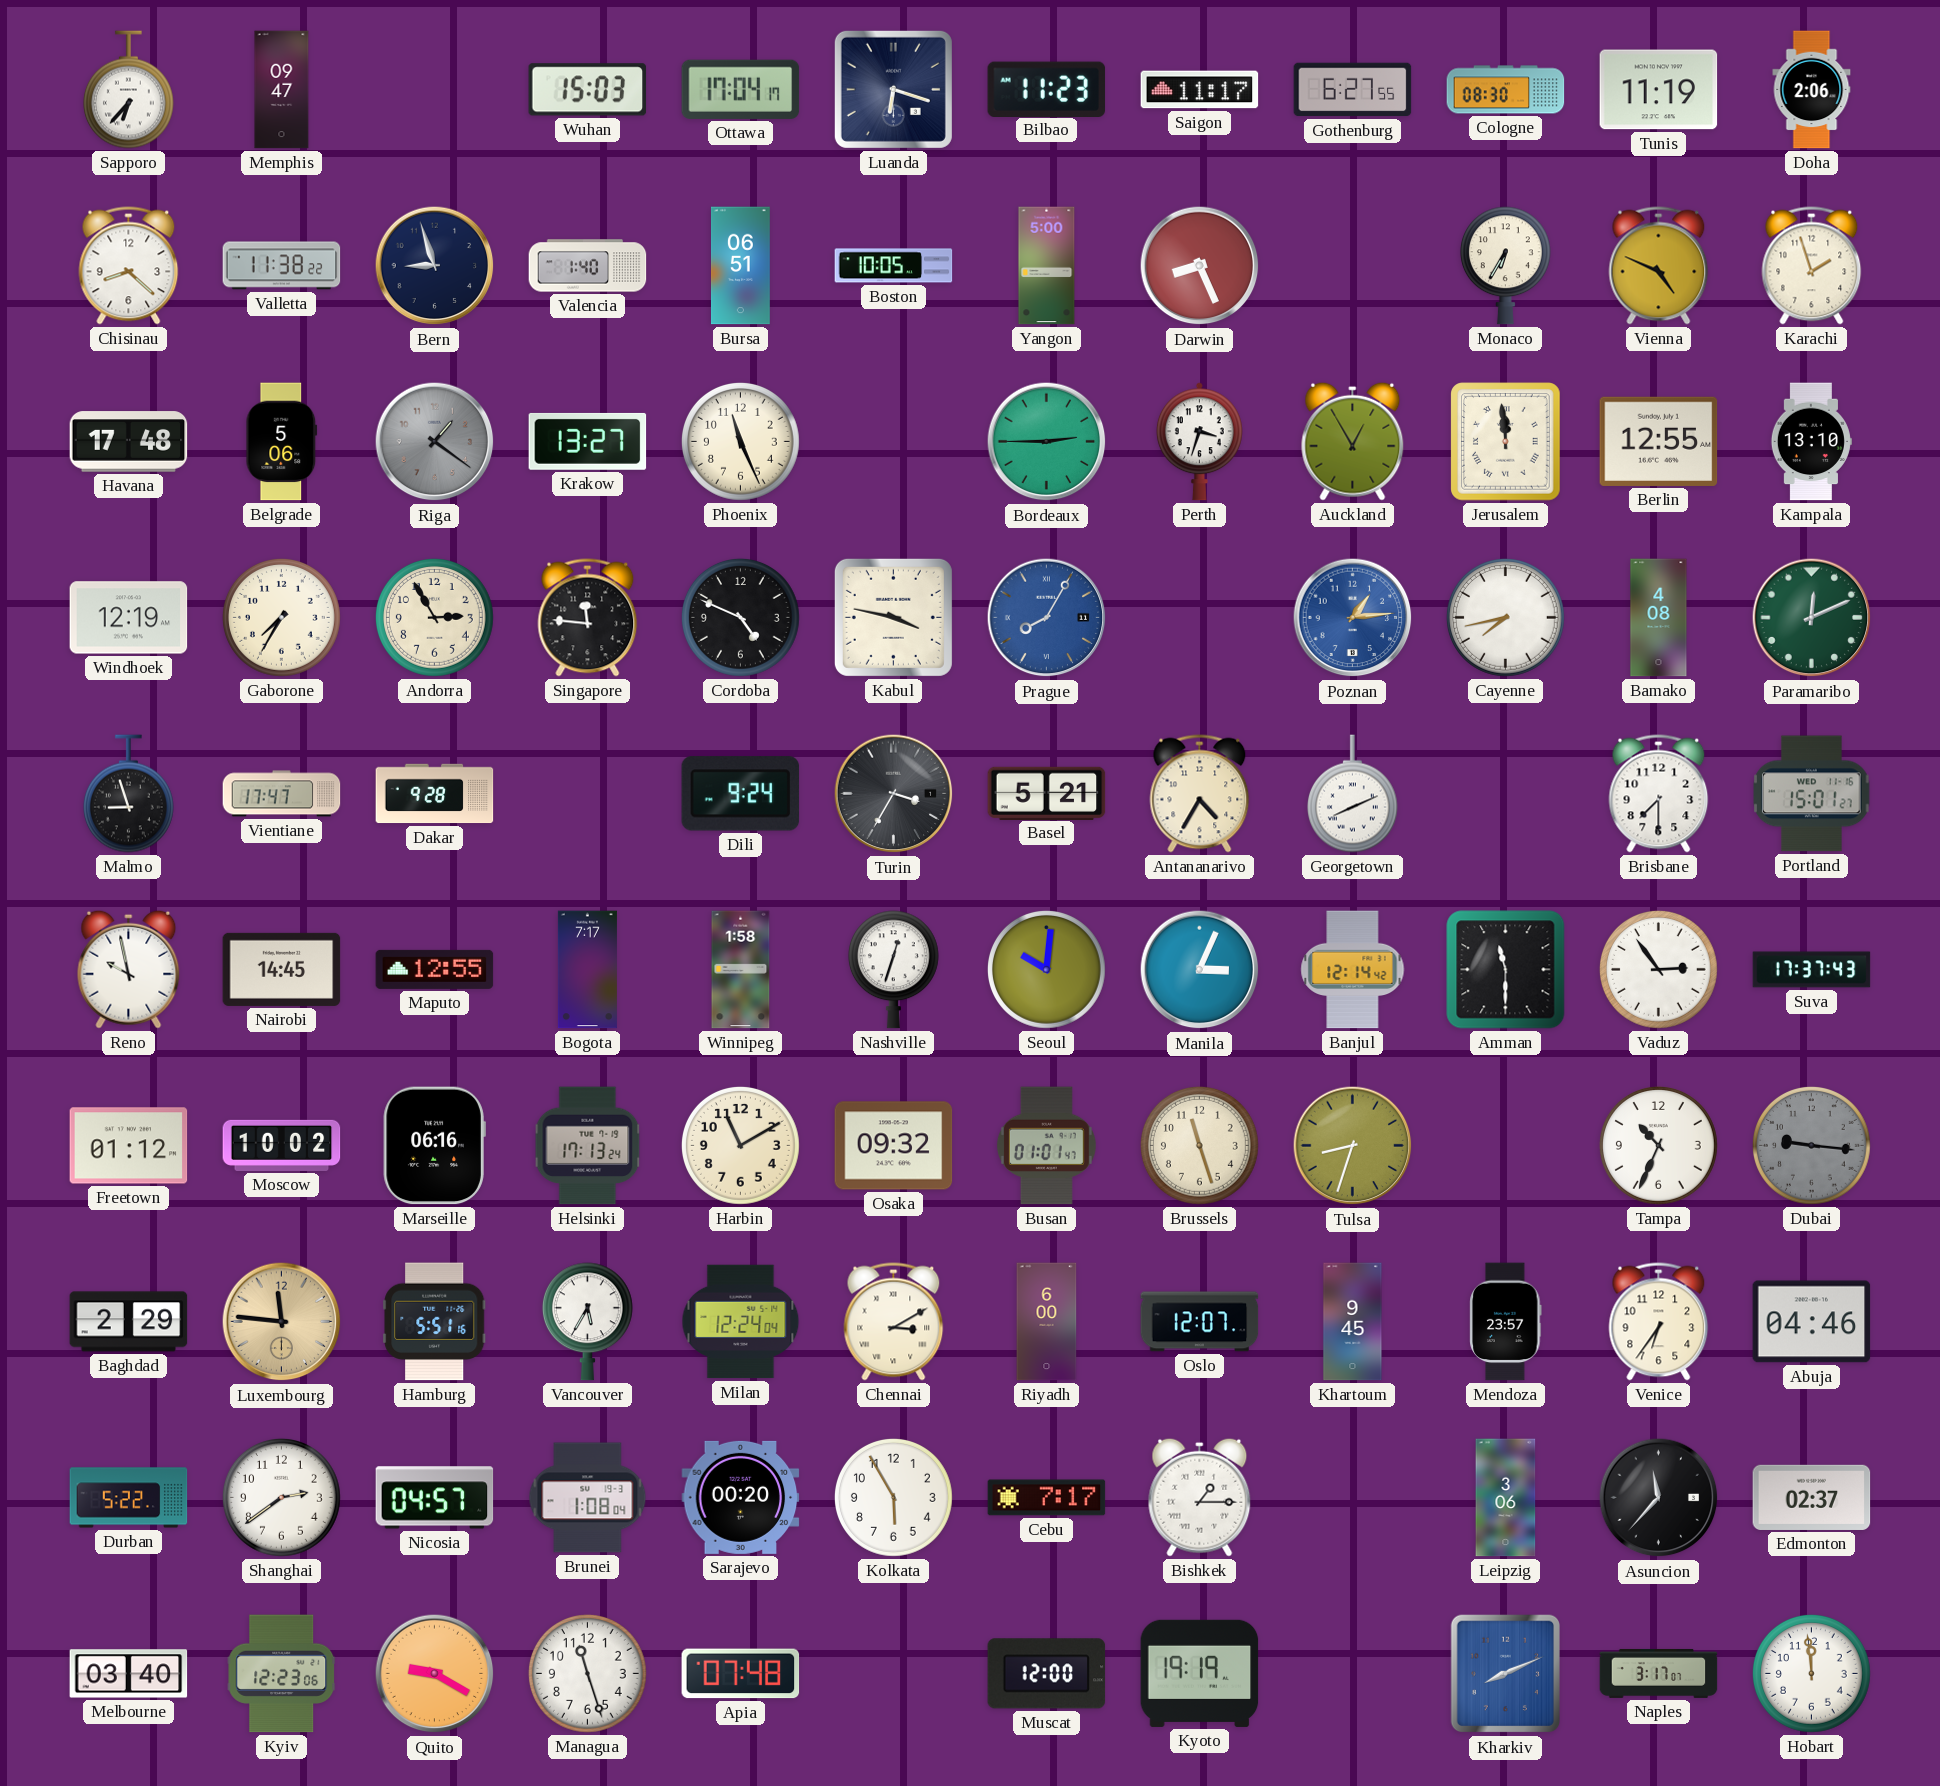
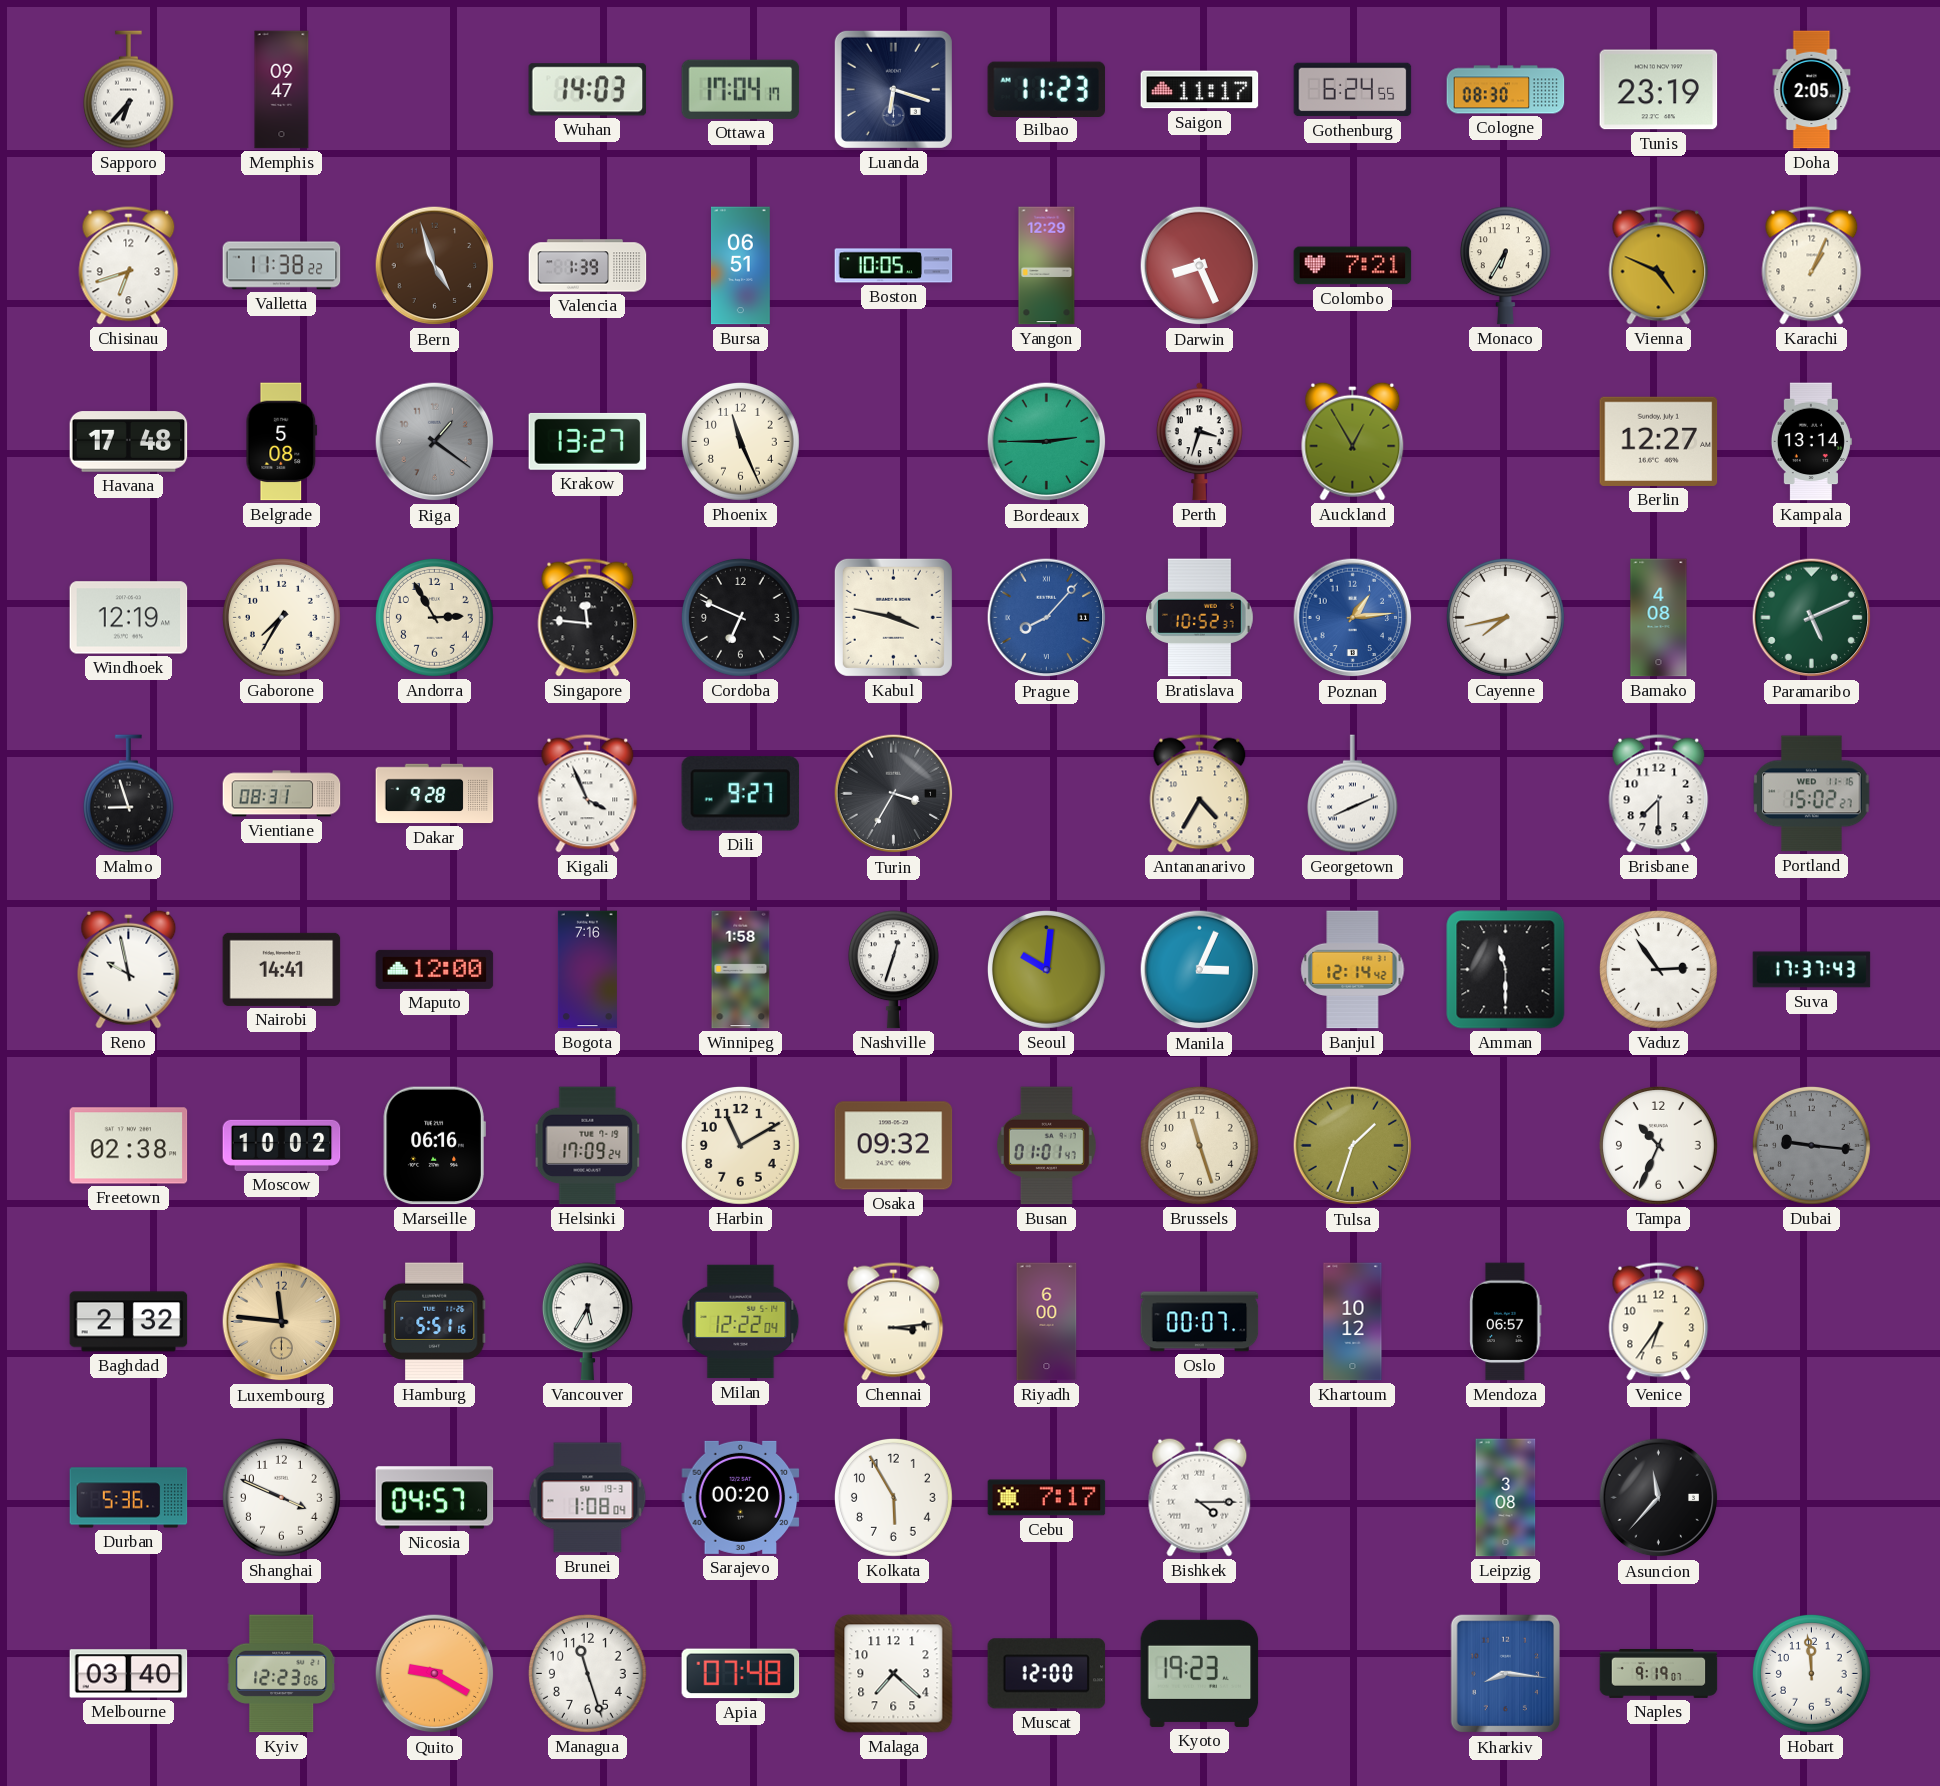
Wuhan: 15:03 -> 14:03 (588, 90)
Gothenburg: 6:27 -> 6:24 (1353, 90)
Tunis: 11:19 -> 23:19 (1659, 90)
Doha: 2:06 -> 2:05 (1812, 90)
Chisinau: 8:22 -> 6:42 (129, 266)
Bern: 8:57 -> 4:57 (435, 266)
Bern dial: navy -> brown (435, 266)
Valencia: 1:40 -> 1:39 (588, 266)
Yangon: 5:00 -> 12:29 (1047, 266)
Colombo: none -> 7:21 (1353, 266)
Karachi: 1:57 -> 1:04 (1812, 266)
Belgrade: 5:06 -> 5:08 (282, 442)
Jerusalem: 11:59 -> none (1506, 442)
Berlin: 12:55 -> 12:27 (1659, 441)
Kampala: 13:10 -> 13:14 (1811, 442)
Cordoba: 4:49 -> 6:49 (740, 617)
Prague: 8:05 -> 8:07 (1047, 618)
Bratislava: none -> 10:52 (1200, 618)
Paramaribo: 12:11 -> 5:11 (1812, 618)
Vientiane: 17:47 -> 08:31 (282, 794)
Kigali: none -> 3:56 (588, 794)
Dili: 9:24 -> 9:27 (741, 794)
Basel: 5:21 -> none (1047, 793)
Portland: 15:01 -> 15:02 (1812, 794)
Nairobi: 14:45 -> 14:41 (282, 969)
Maputo: 12:55 -> 12:00 (435, 969)
Bogota: 7:17 -> 7:16 (587, 970)
Freetown: 01:12 -> 02:38 (129, 1146)
Helsinki: 17:13 -> 17:09 (588, 1146)
Tulsa: 8:33 -> 1:33 (1353, 1146)
Baghdad: 2:29 -> 2:32 (129, 1322)
Milan: 12:24 -> 12:22 (741, 1322)
Chennai: 3:10 -> 3:14 (894, 1322)
Oslo: 12:07 -> 00:07 (1200, 1322)
Khartoum: 9:45 -> 10:12 (1353, 1322)
Mendoza: 23:57 -> 06:57 (1506, 1322)
Abuja: 04:46 -> none (1812, 1322)
Durban: 5:22 -> 5:36 (129, 1498)
Shanghai: 2:39 -> 3:49 (281, 1497)
Bishkek: 1:15 -> 4:15 (1200, 1497)
Leipzig: 3:06 -> 3:08 (1506, 1498)
Edmonton: 02:37 -> none (1812, 1497)
Malaga: none -> 7:22 (894, 1674)
Kyoto: 19:19 -> 19:23 (1200, 1673)
Kharkiv: 8:11 -> 8:16 (1505, 1674)
Naples: 3:17 -> 9:19 (1659, 1673)
